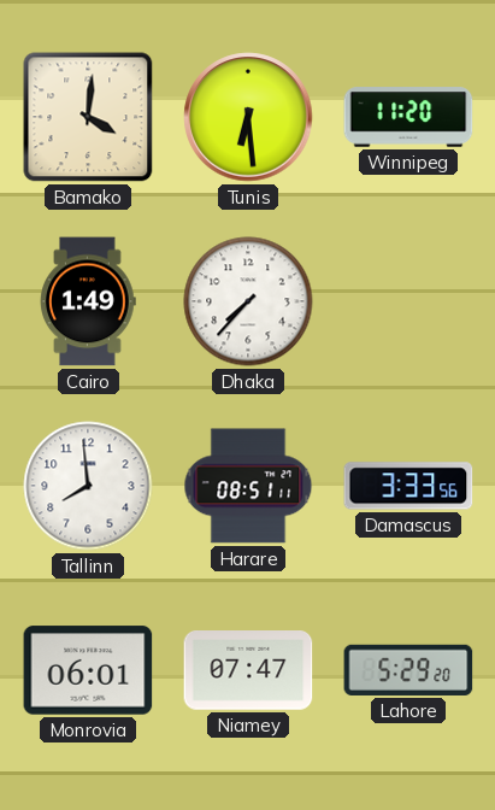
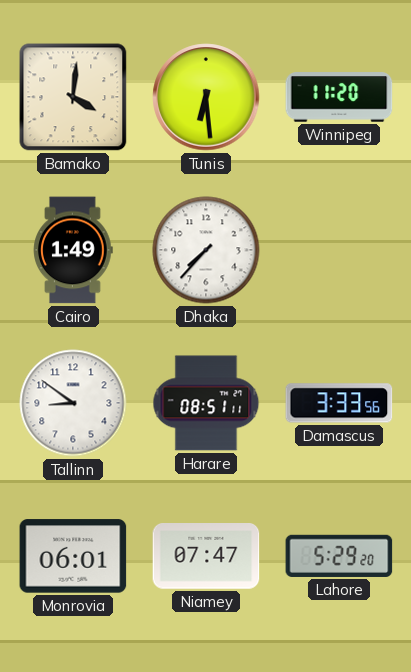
Tallinn: 7:59 -> 8:51 (73, 403)
